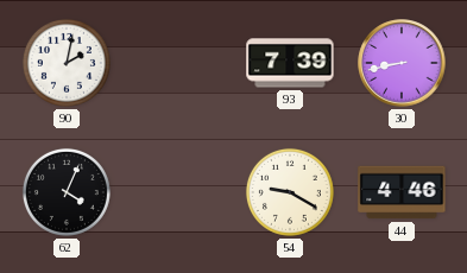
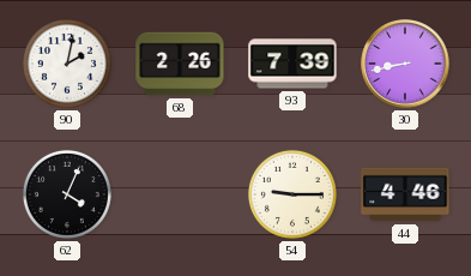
68: none -> 2:26 (180, 64)
54: 9:20 -> 9:15 (292, 194)
